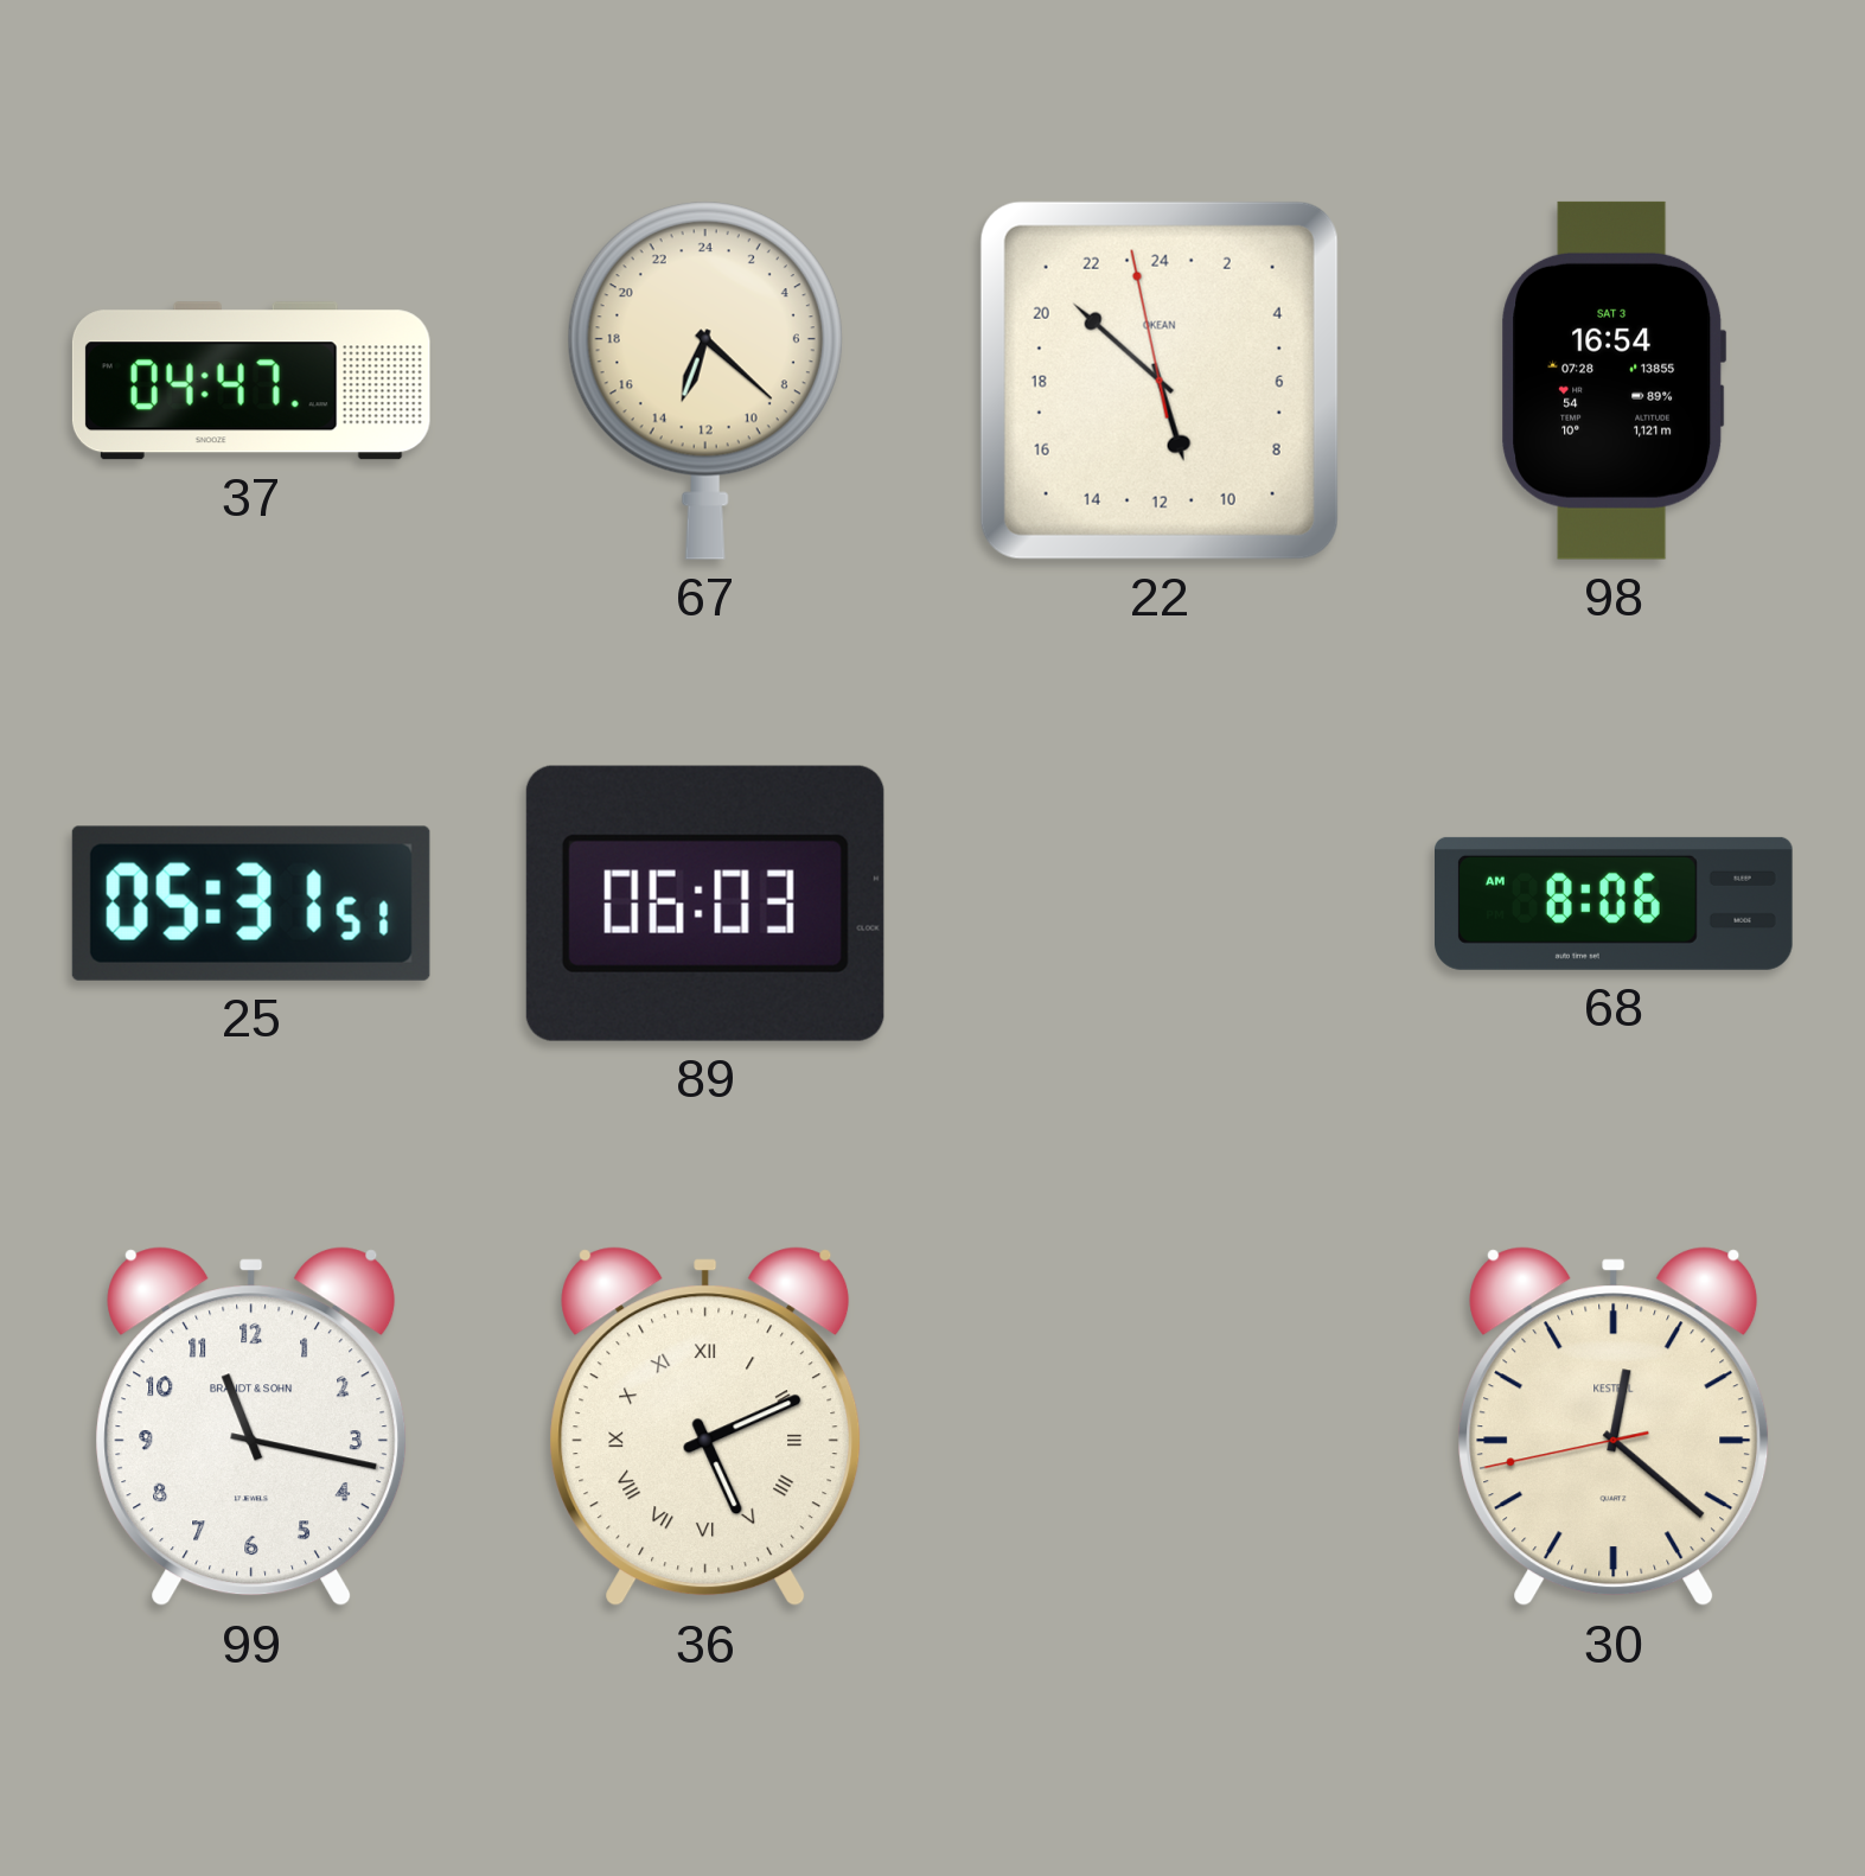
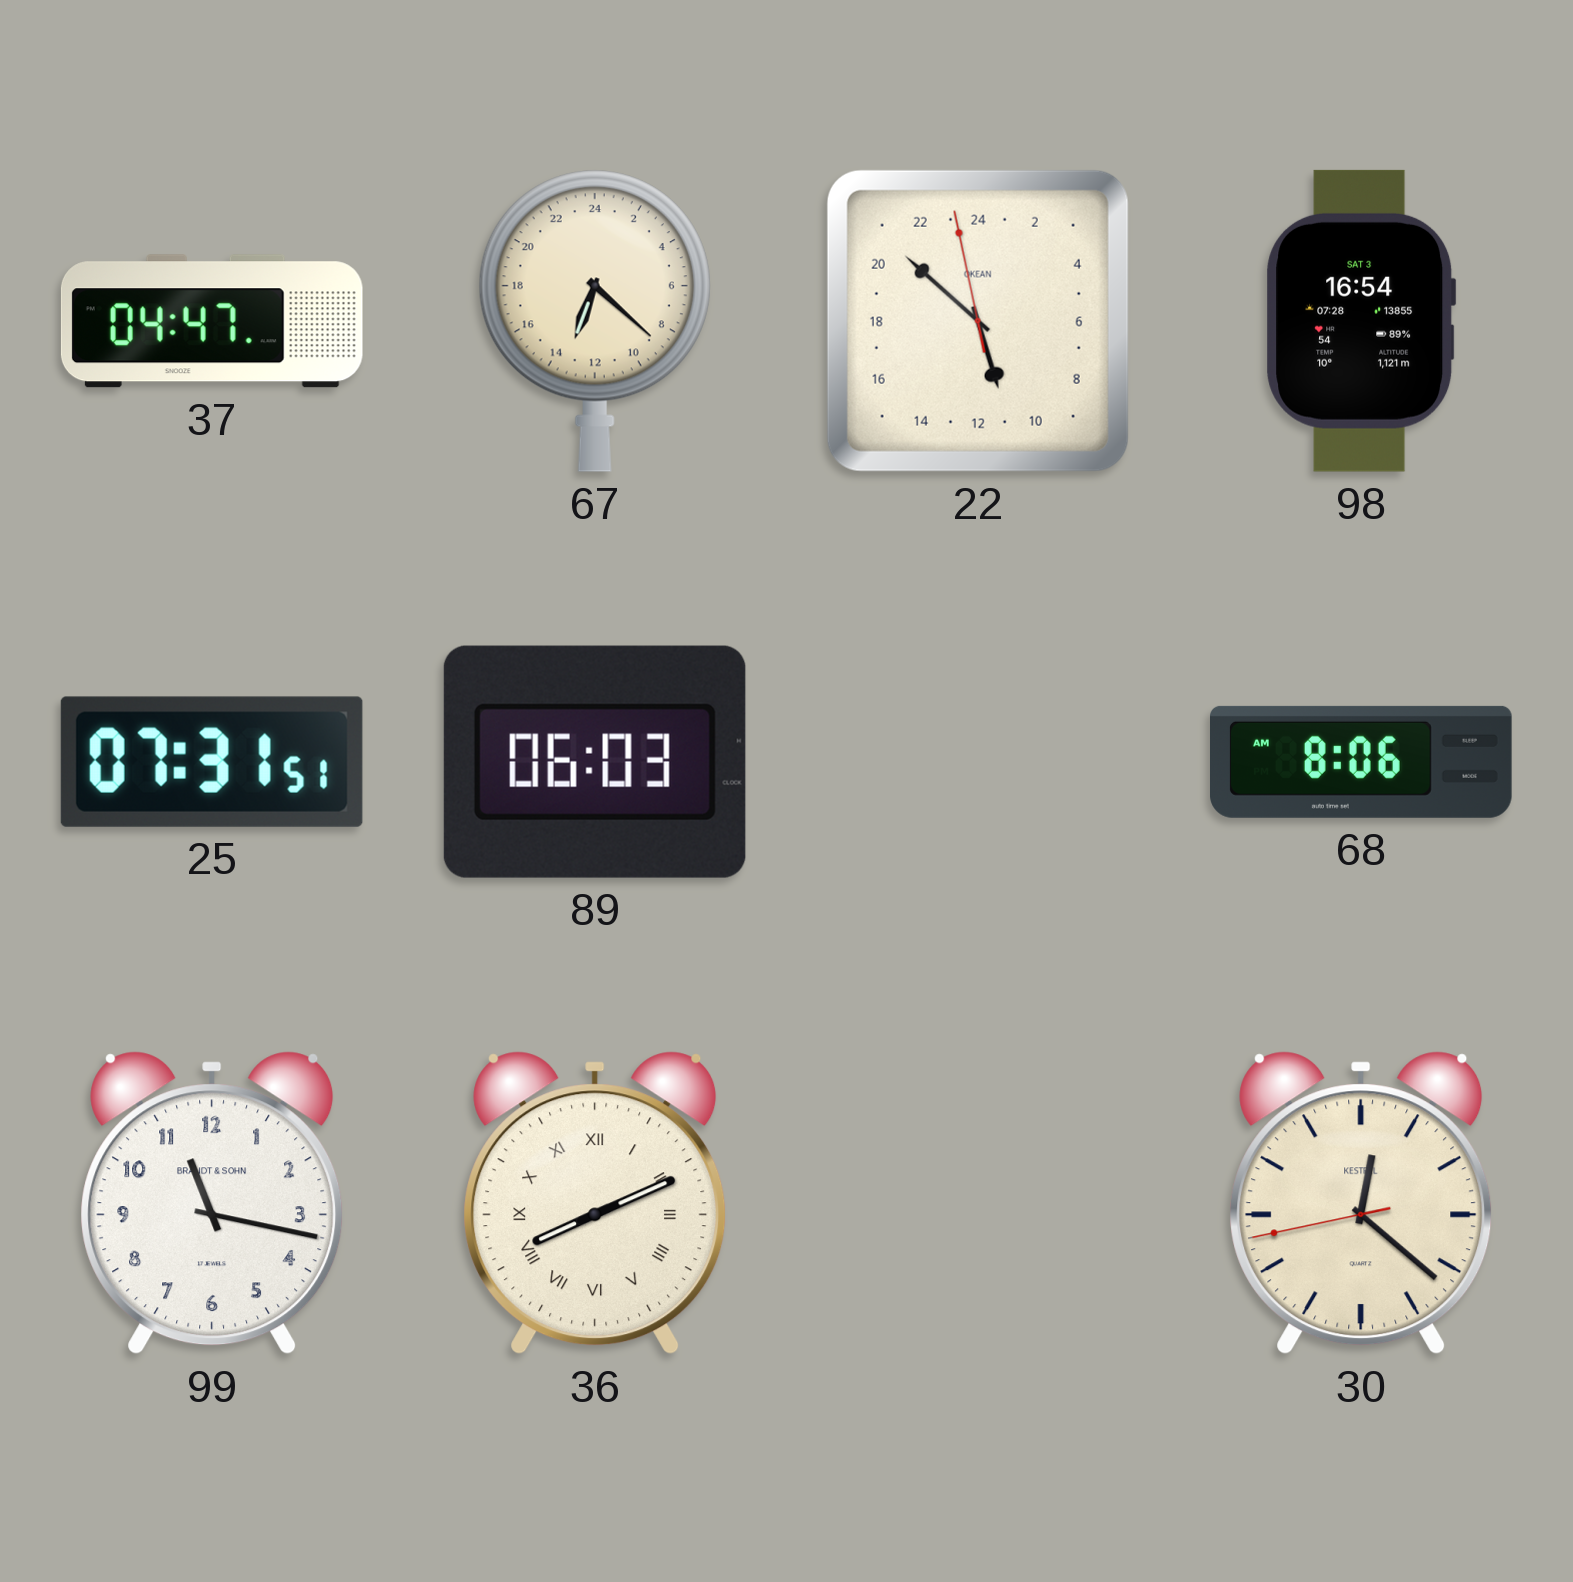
25: 05:31 -> 07:31 (212, 762)
36: 5:11 -> 8:11 (595, 1203)
